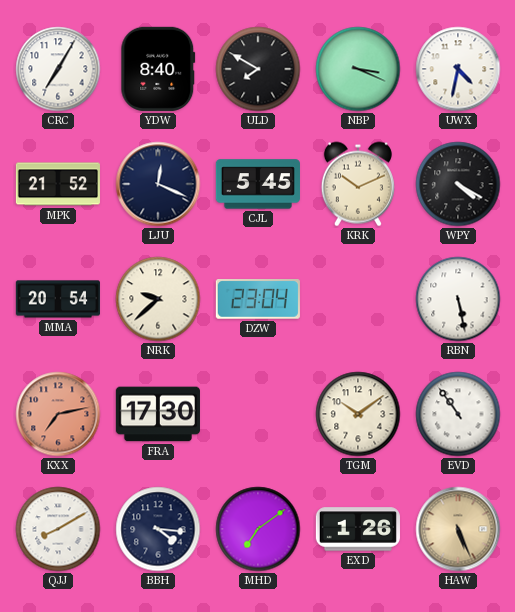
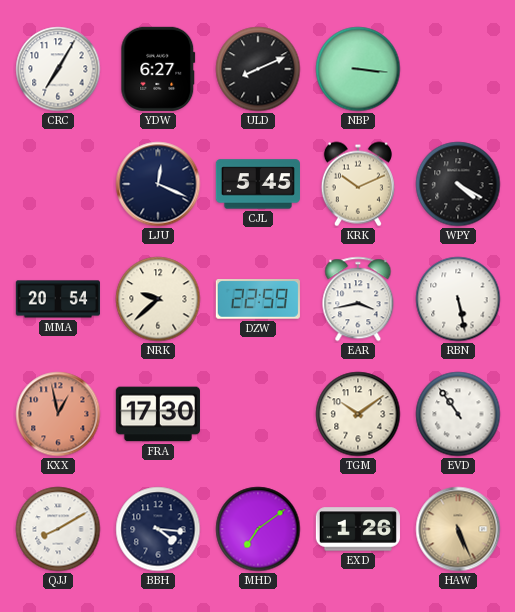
YDW: 8:40 -> 6:27 (158, 69)
ULD: 7:50 -> 8:11 (258, 69)
NBP: 3:19 -> 3:16 (358, 69)
UWX: 4:32 -> none (458, 69)
MPK: 21:52 -> none (58, 184)
DZW: 23:04 -> 22:59 (258, 300)
EAR: none -> 3:43 (358, 299)
KXX: 7:13 -> 12:58 (58, 414)
